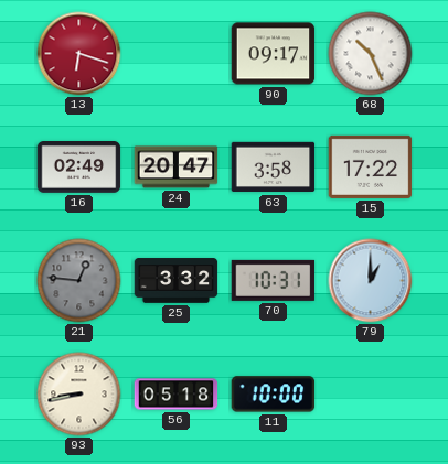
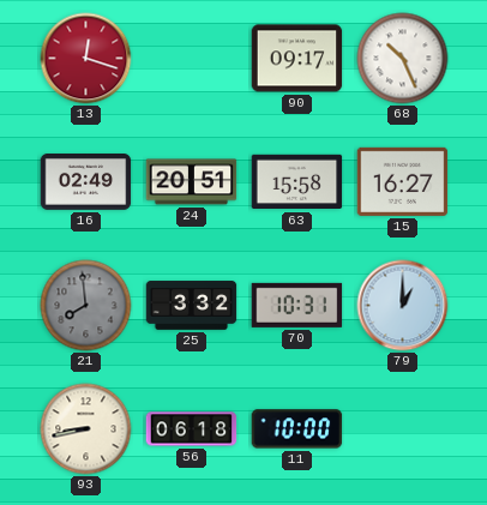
13: 6:18 -> 12:18 (86, 59)
24: 20:47 -> 20:51 (192, 182)
63: 3:58 -> 15:58 (297, 182)
15: 17:22 -> 16:27 (403, 181)
21: 12:46 -> 7:59 (86, 306)
56: 05:18 -> 06:18 (192, 429)
